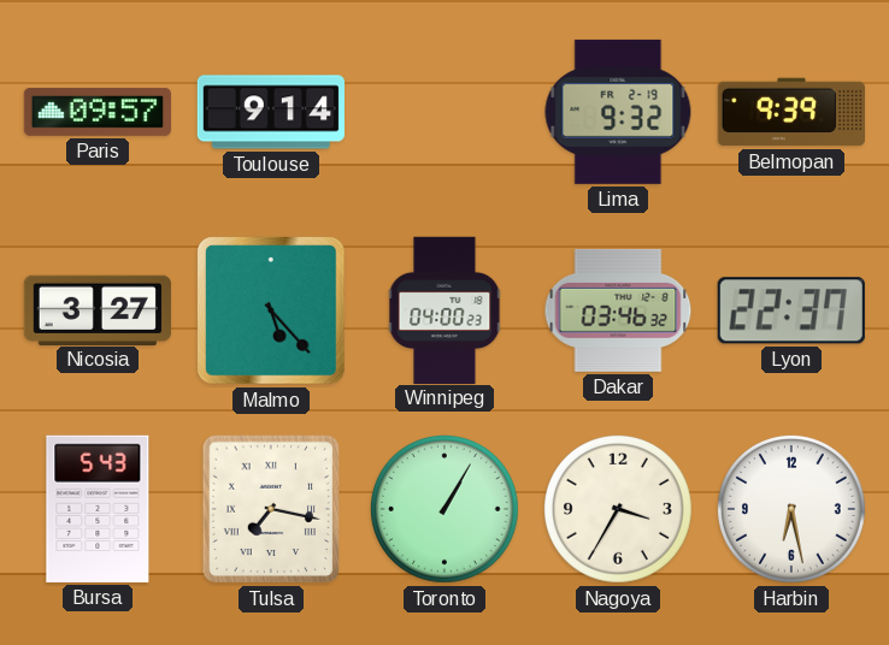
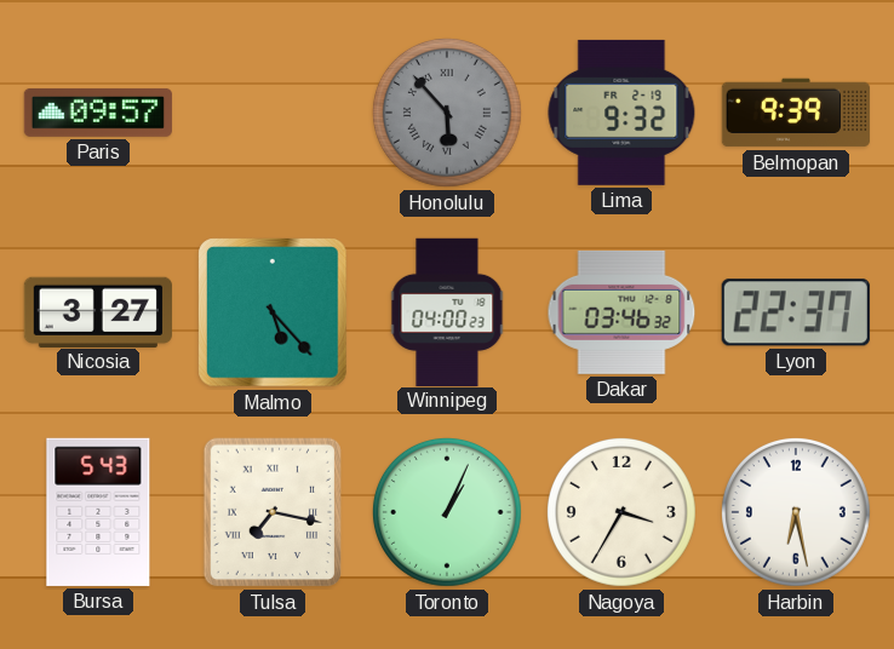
Toulouse: 9:14 -> none (271, 112)
Honolulu: none -> 5:53 (447, 113)
Toronto: 1:05 -> 1:04 (447, 512)
